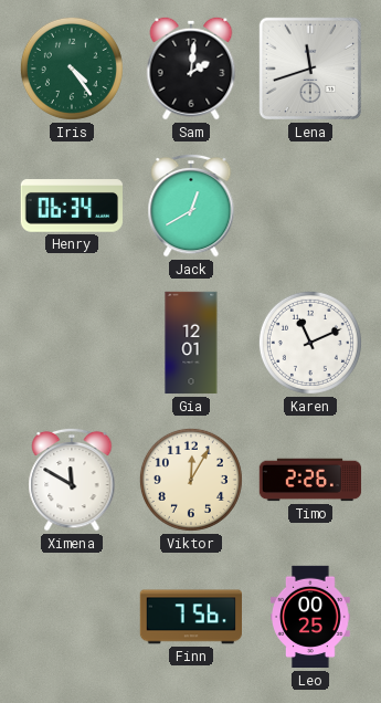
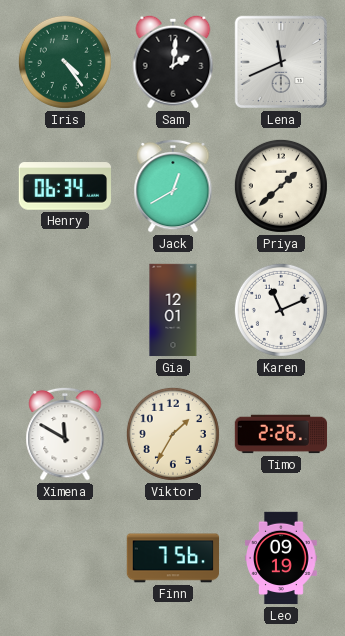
Lena: 11:42 -> 11:41 (281, 62)
Priya: none -> 1:38 (281, 186)
Viktor: 12:05 -> 1:35 (173, 434)
Leo: 00:25 -> 09:19 (281, 558)
